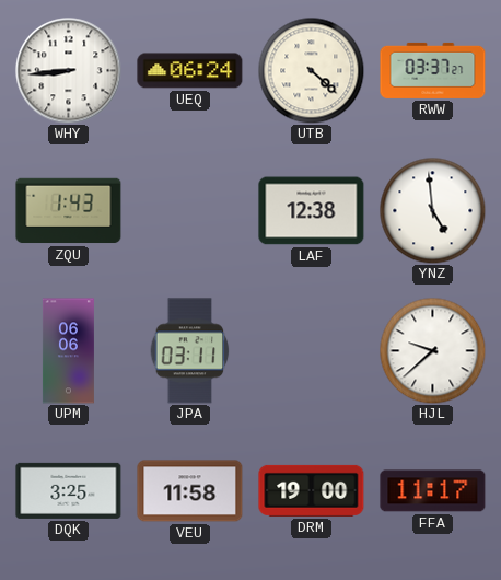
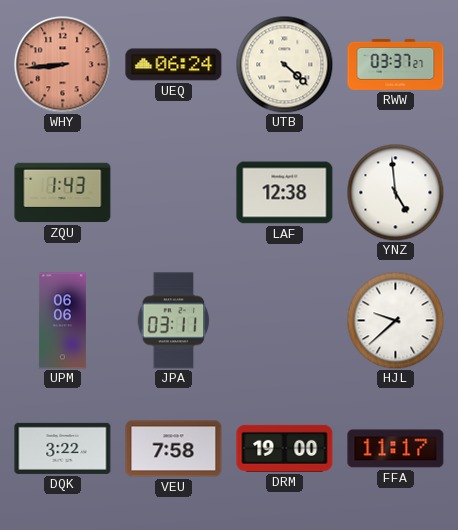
WHY dial: white -> salmon (63, 65)
DQK: 3:25 -> 3:22 (63, 448)
VEU: 11:58 -> 7:58 (174, 449)
